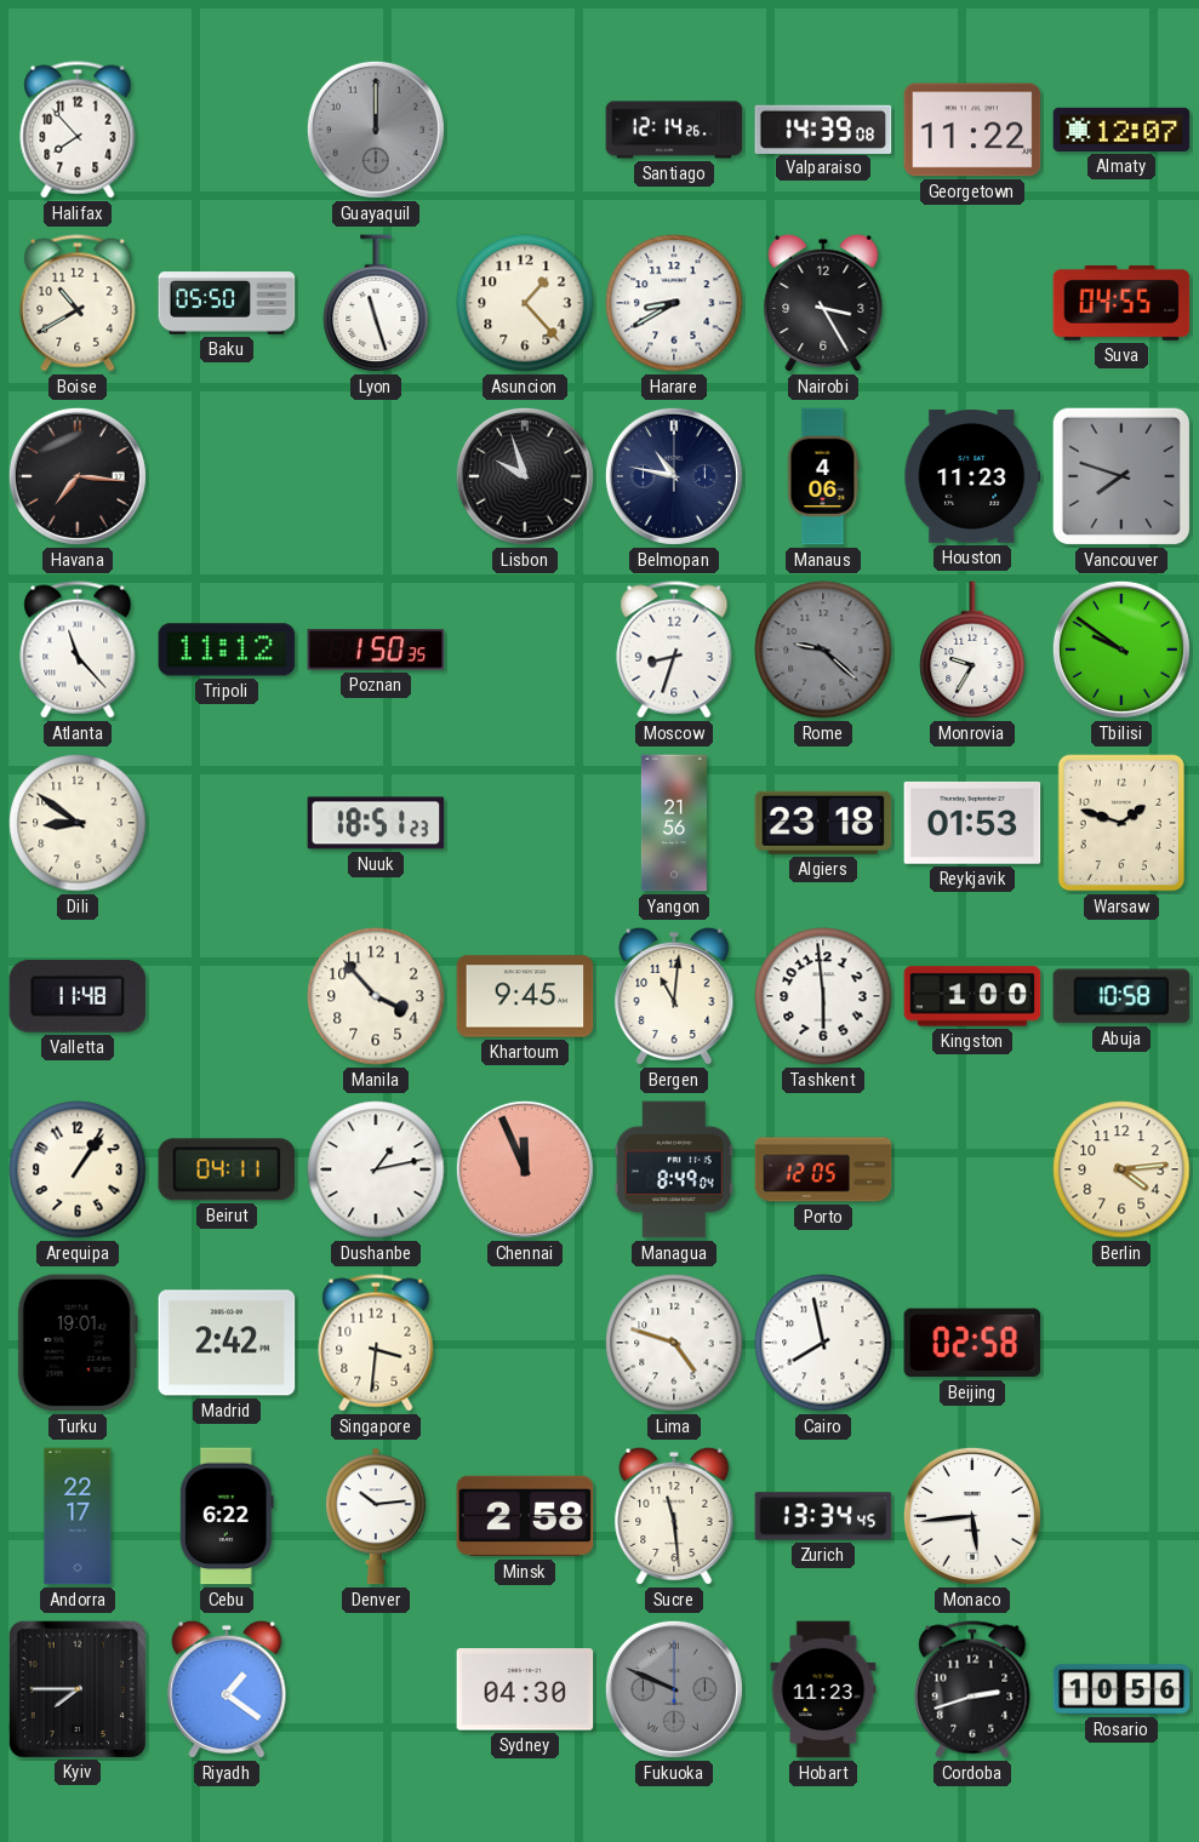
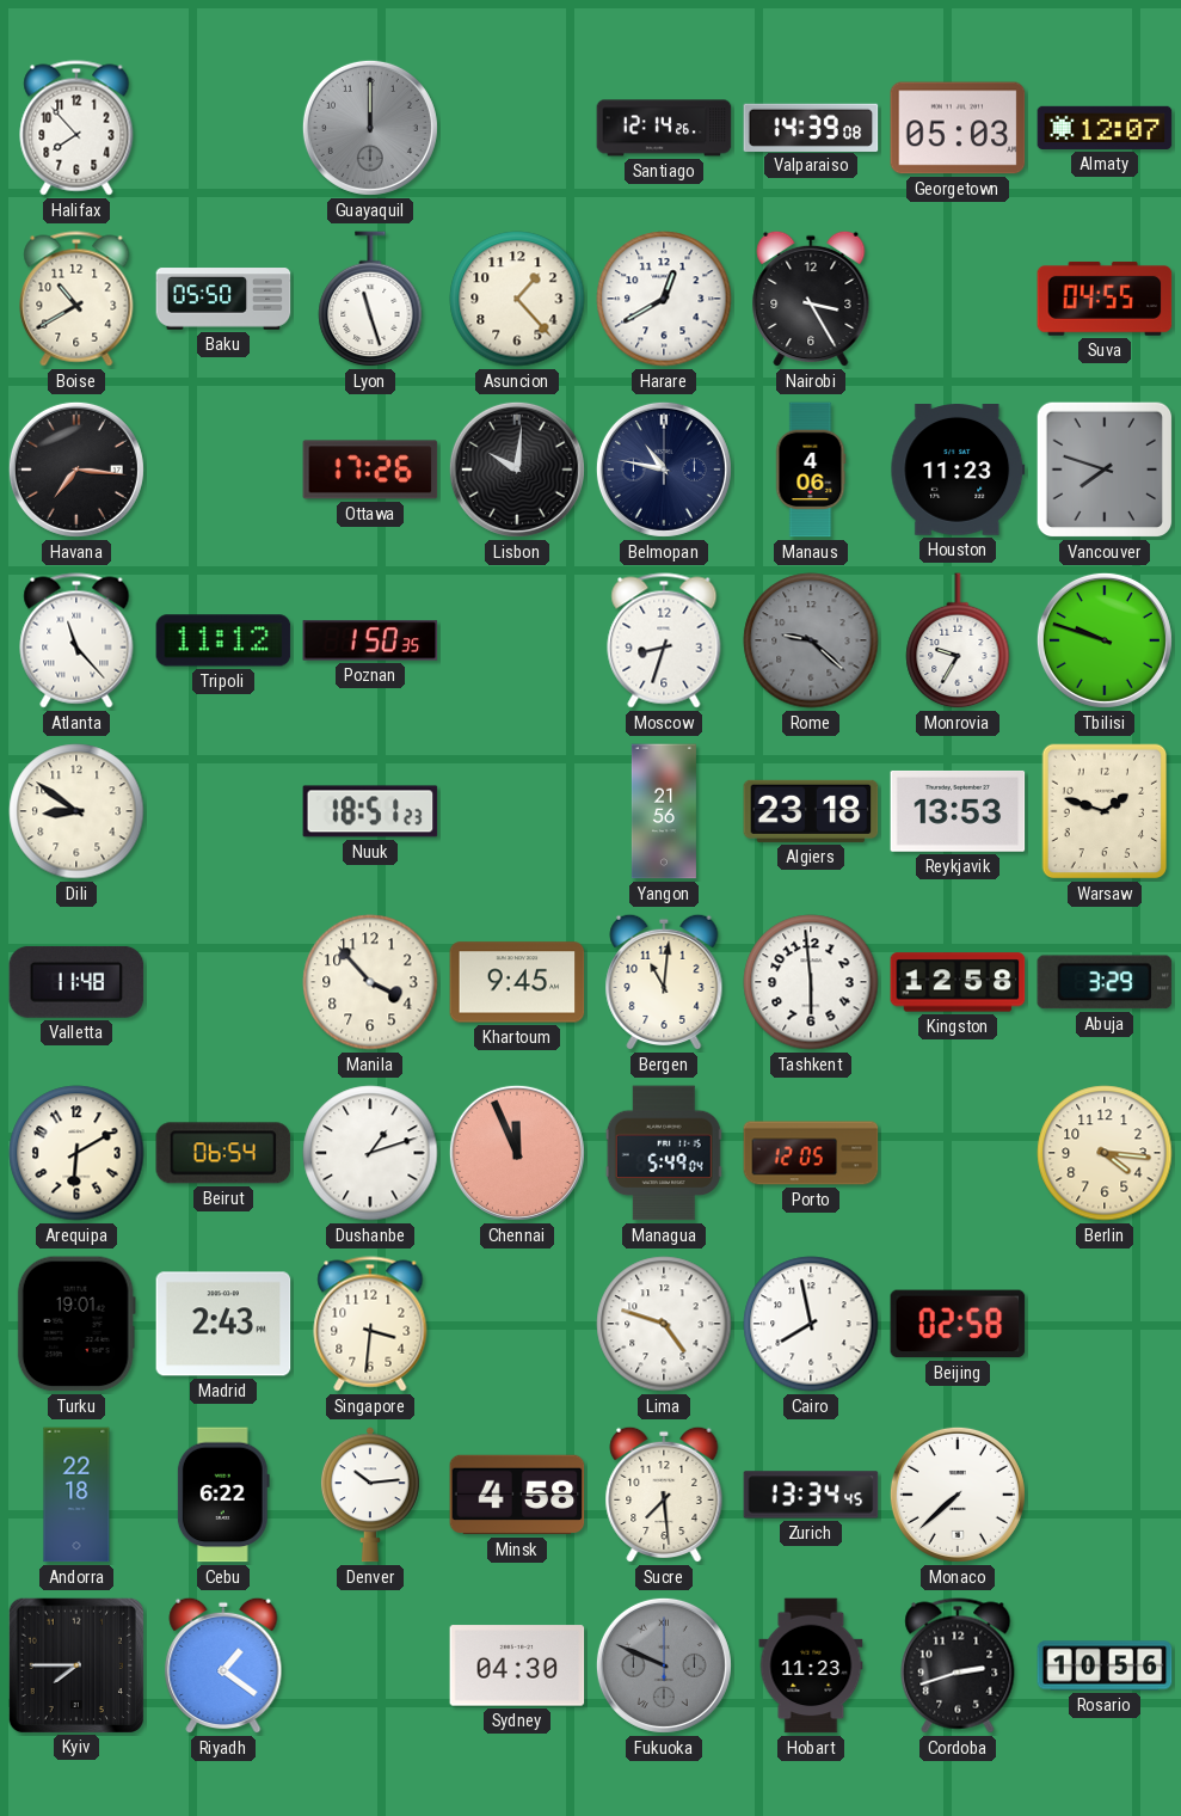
Georgetown: 11:22 -> 05:03 (958, 128)
Harare: 8:40 -> 12:40 (664, 299)
Ottawa: none -> 17:26 (370, 470)
Lisbon: 9:57 -> 10:01 (517, 470)
Tbilisi: 9:51 -> 9:48 (1105, 640)
Reykjavik: 01:53 -> 13:53 (958, 811)
Kingston: 1:00 -> 12:58 (958, 982)
Abuja: 10:58 -> 3:29 (1105, 982)
Arequipa: 1:06 -> 6:10 (76, 1153)
Beirut: 04:11 -> 06:54 (223, 1153)
Dushanbe: 1:13 -> 1:12 (370, 1153)
Managua: 8:49 -> 5:49 (664, 1153)
Berlin: 4:14 -> 4:16 (1105, 1153)
Madrid: 2:42 -> 2:43 (223, 1324)
Andorra: 22:17 -> 22:18 (76, 1495)
Minsk: 2:58 -> 4:58 (517, 1495)
Sucre: 11:29 -> 7:29 (664, 1495)
Monaco: 5:44 -> 7:38 (958, 1495)
